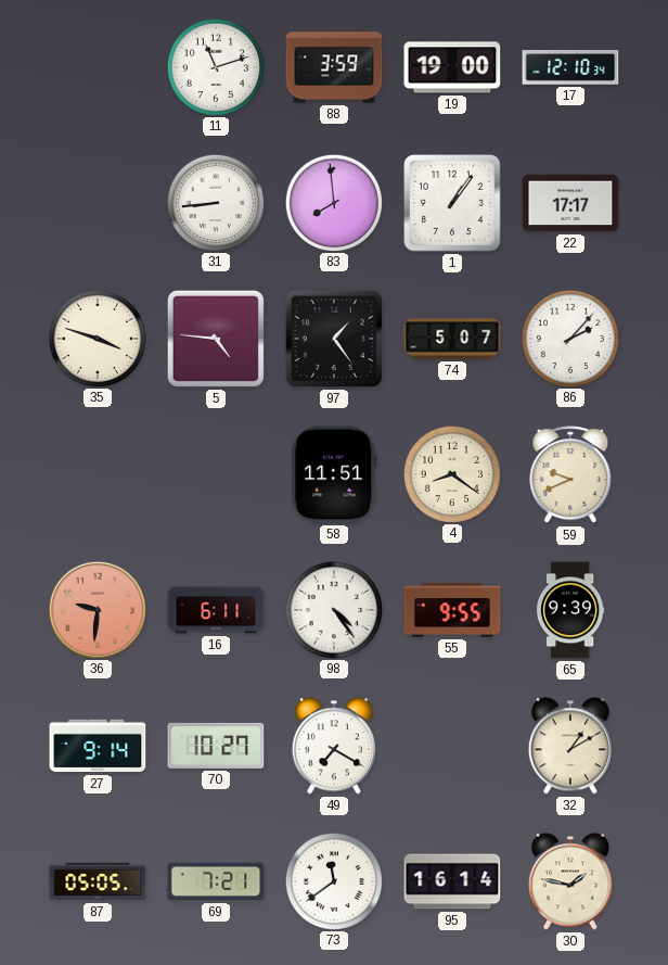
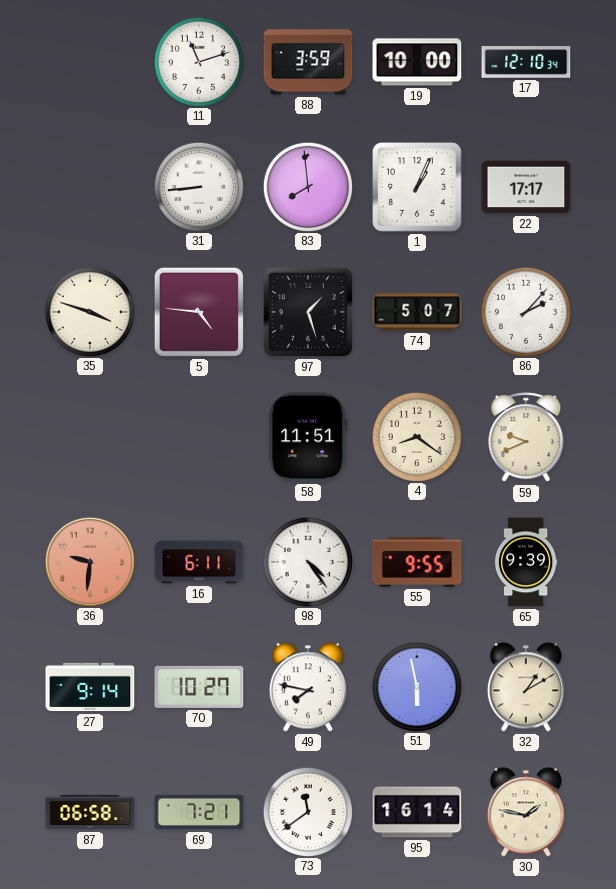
19: 19:00 -> 10:00 (417, 62)
1: 1:06 -> 1:04 (417, 187)
97: 1:24 -> 1:27 (308, 312)
49: 7:20 -> 7:47 (308, 687)
51: none -> 5:58 (416, 686)
87: 05:05 -> 06:58 (90, 812)
